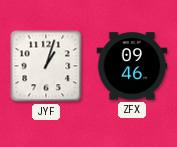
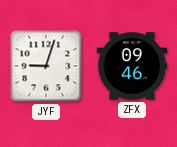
JYF: 1:03 -> 9:03 (46, 66)
